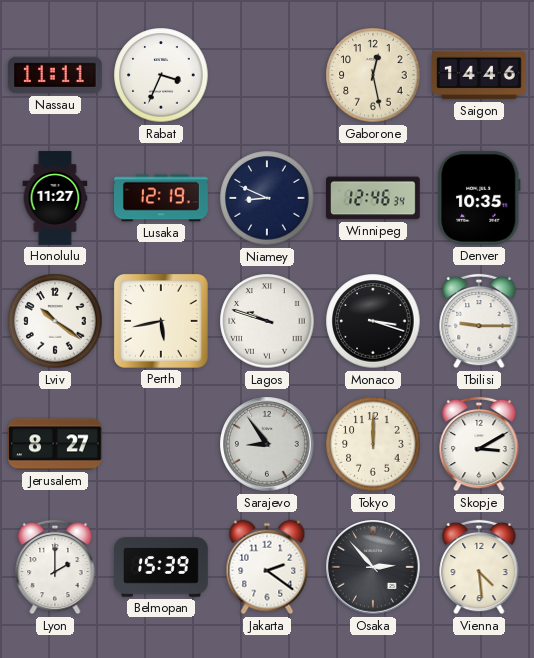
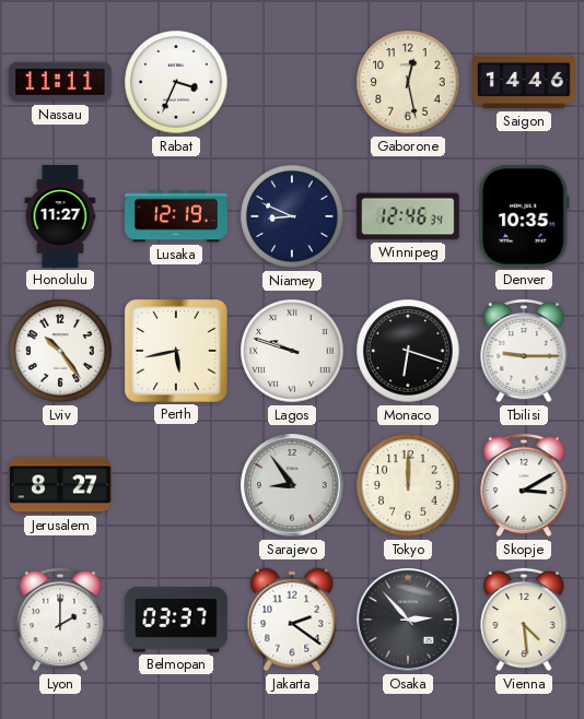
Lviv: 10:21 -> 10:24 (60, 351)
Monaco: 3:18 -> 6:18 (408, 351)
Belmopan: 15:39 -> 03:37 (176, 620)
